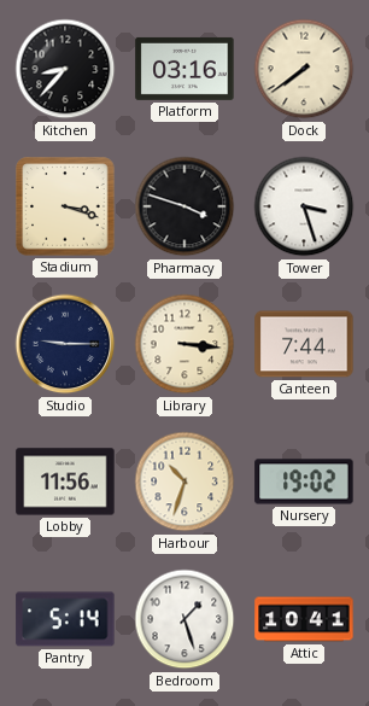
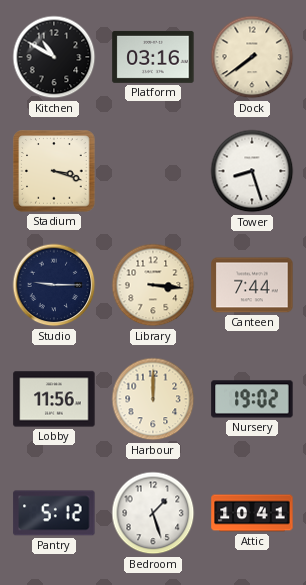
Kitchen: 8:37 -> 10:50 (54, 57)
Pharmacy: 3:48 -> none (184, 206)
Tower: 3:27 -> 8:27 (252, 171)
Harbour: 10:33 -> 12:00 (153, 399)
Pantry: 5:14 -> 5:12 (54, 513)
